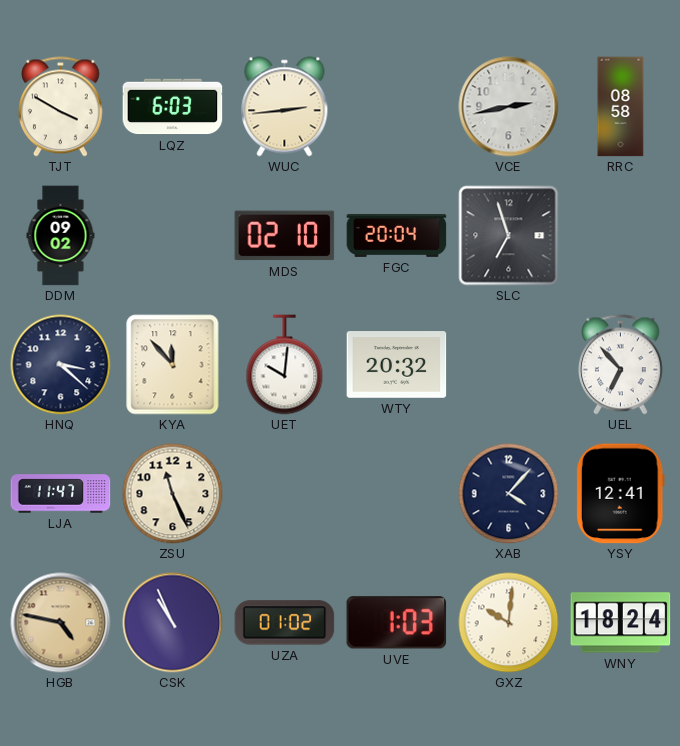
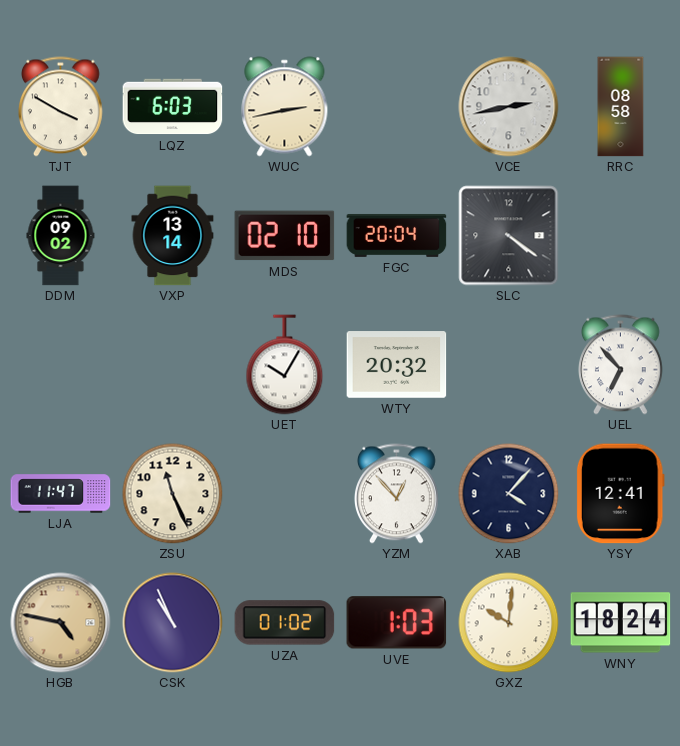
WUC: 2:44 -> 2:43 (285, 107)
VXP: none -> 13:14 (173, 236)
SLC: 6:57 -> 4:21 (509, 236)
HNQ: 3:22 -> none (61, 365)
KYA: 11:53 -> none (173, 365)
UET: 10:01 -> 10:05 (285, 365)
YZM: none -> 12:53 (396, 494)
